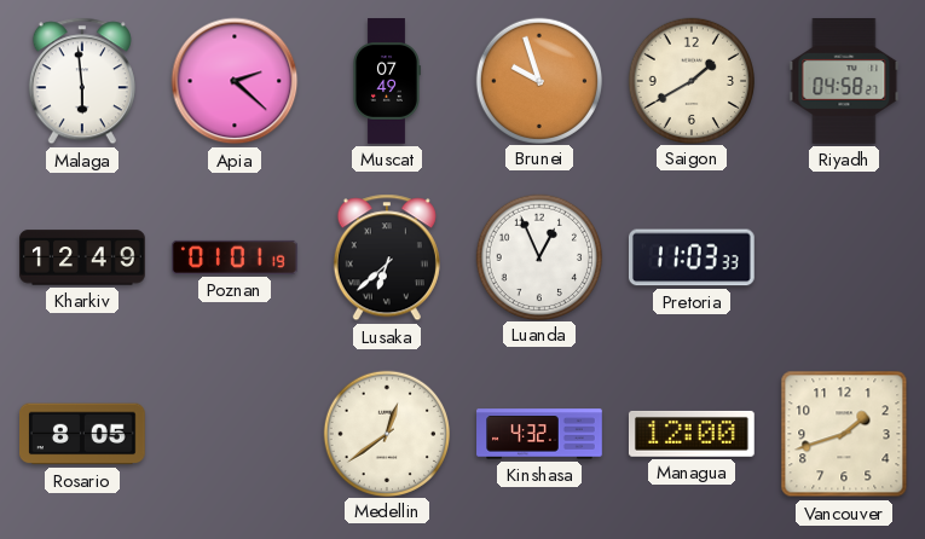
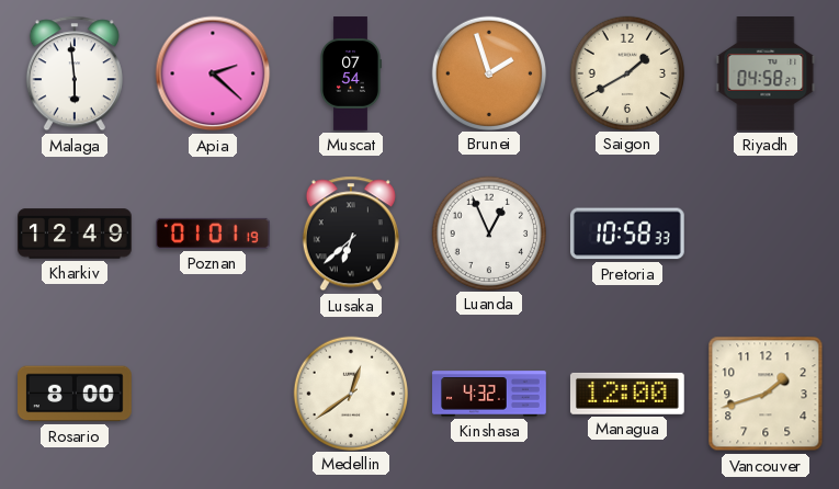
Muscat: 07:49 -> 07:54 (351, 73)
Brunei: 9:57 -> 1:57 (488, 72)
Pretoria: 11:03 -> 10:58 (627, 234)
Rosario: 8:05 -> 8:00 (76, 394)
